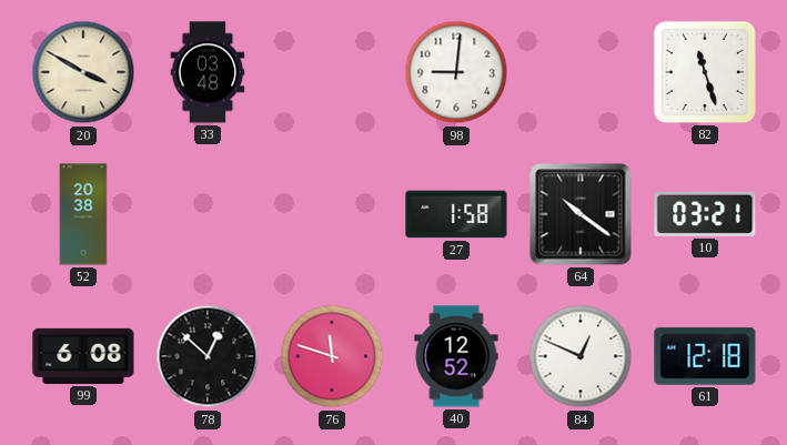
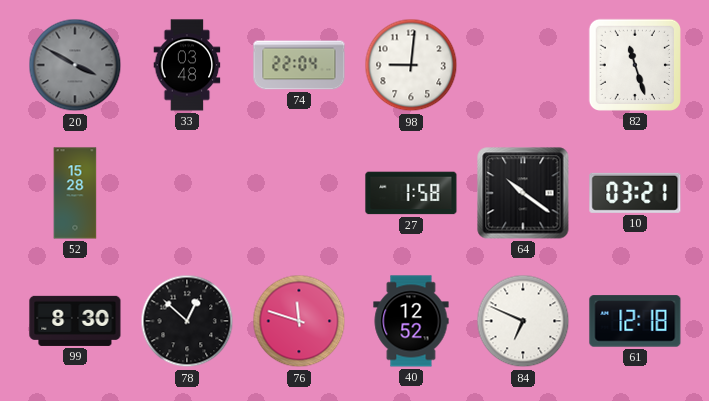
20 dial: cream -> grey (75, 65)
74: none -> 22:04 (299, 65)
52: 20:38 -> 15:28 (75, 193)
99: 6:08 -> 8:30 (75, 321)
84: 12:49 -> 6:49 (523, 321)
